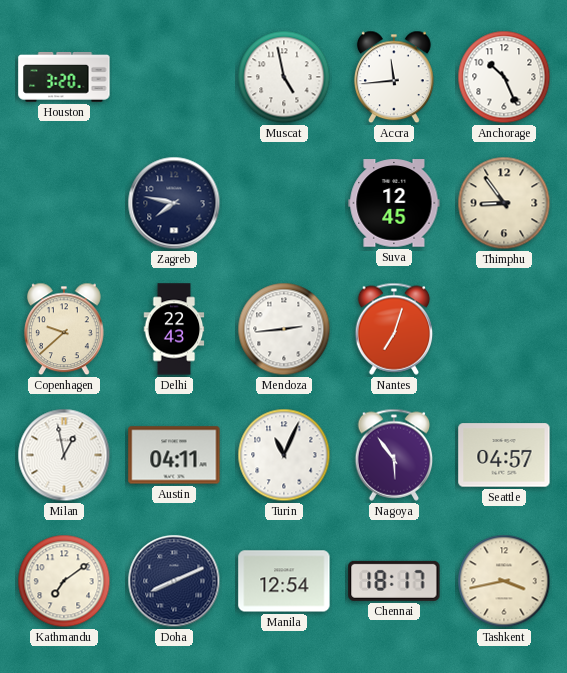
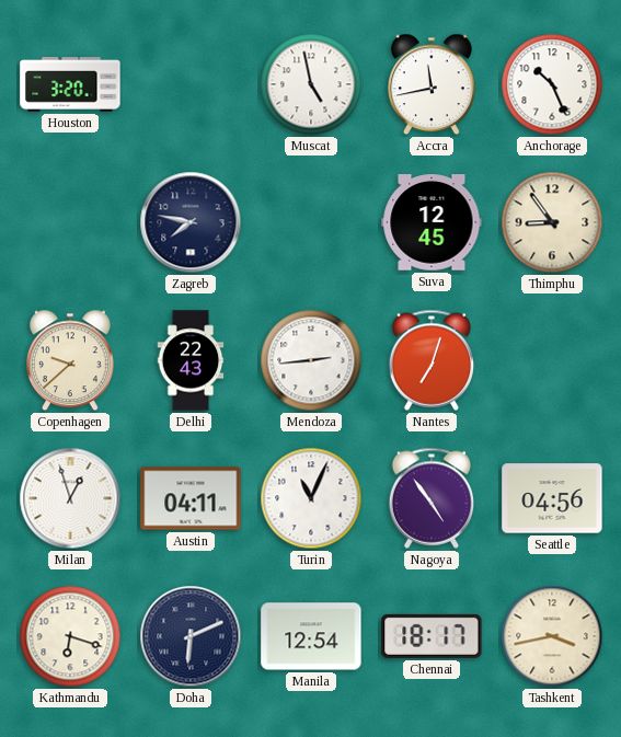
Accra: 11:44 -> 11:43 (432, 84)
Milan: 12:58 -> 12:57 (70, 498)
Nagoya: 5:54 -> 4:54 (432, 498)
Seattle: 04:57 -> 04:56 (552, 498)
Kathmandu: 7:09 -> 6:18 (70, 636)
Doha: 8:11 -> 6:11 (191, 636)
